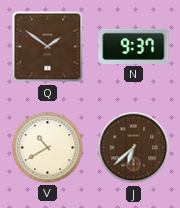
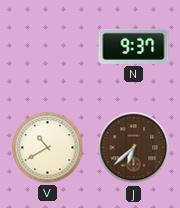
Q: 1:51 -> none (48, 47)
